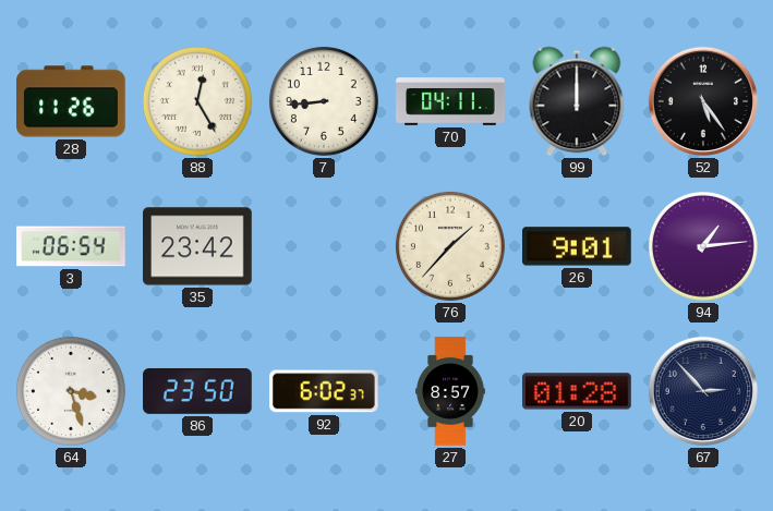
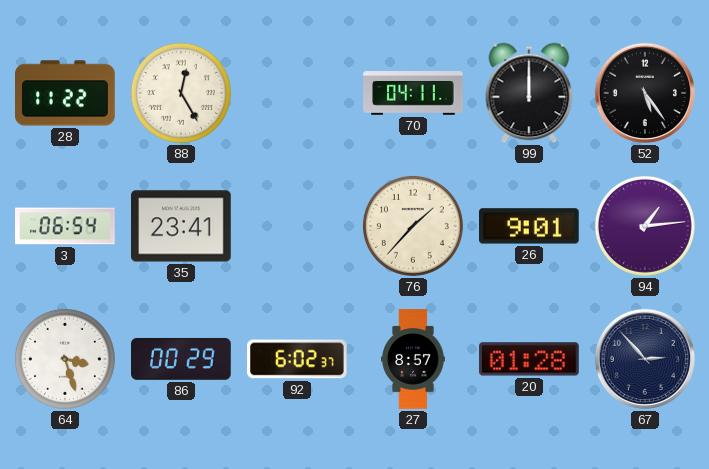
28: 11:26 -> 11:22 (66, 93)
7: 8:44 -> none (324, 101)
35: 23:42 -> 23:41 (182, 226)
86: 23:50 -> 00:29 (181, 359)
